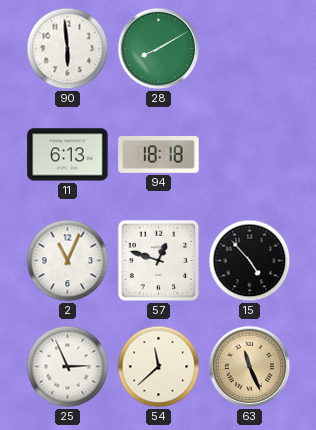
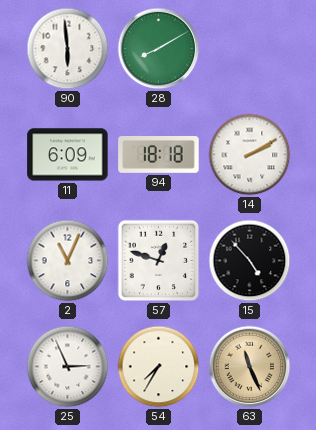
11: 6:13 -> 6:09 (68, 155)
14: none -> 2:10 (250, 155)
54: 11:38 -> 7:35 (159, 367)
